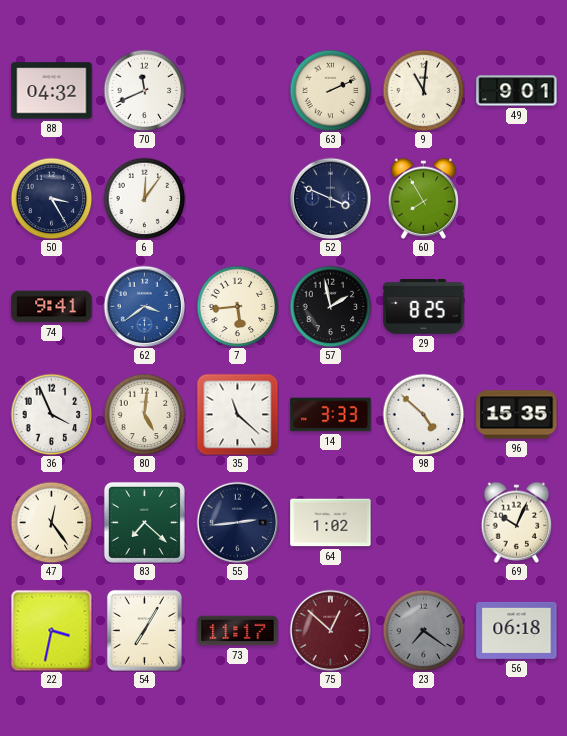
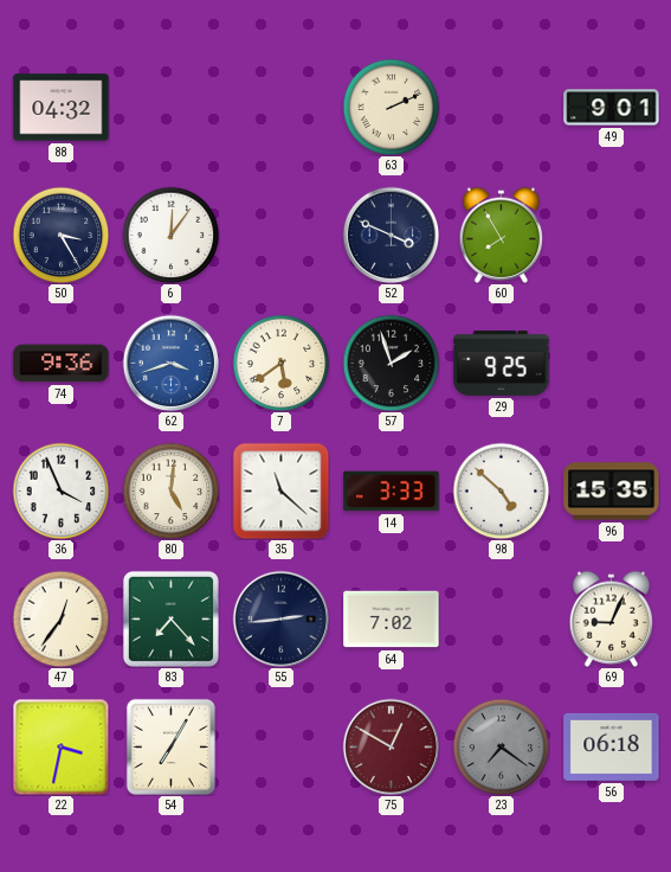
70: 11:41 -> none (144, 90)
9: 11:01 -> none (423, 90)
74: 9:41 -> 9:36 (62, 364)
62: 3:39 -> 3:42 (170, 363)
7: 5:44 -> 5:39 (280, 363)
57: 1:58 -> 1:57 (391, 363)
29: 8:25 -> 9:25 (502, 364)
47: 12:24 -> 12:36 (60, 618)
83: 7:22 -> 7:23 (170, 618)
64: 1:02 -> 7:02 (392, 620)
69: 10:04 -> 9:04 (612, 618)
73: 11:17 -> none (238, 631)
75: 12:52 -> 12:50 (391, 746)
